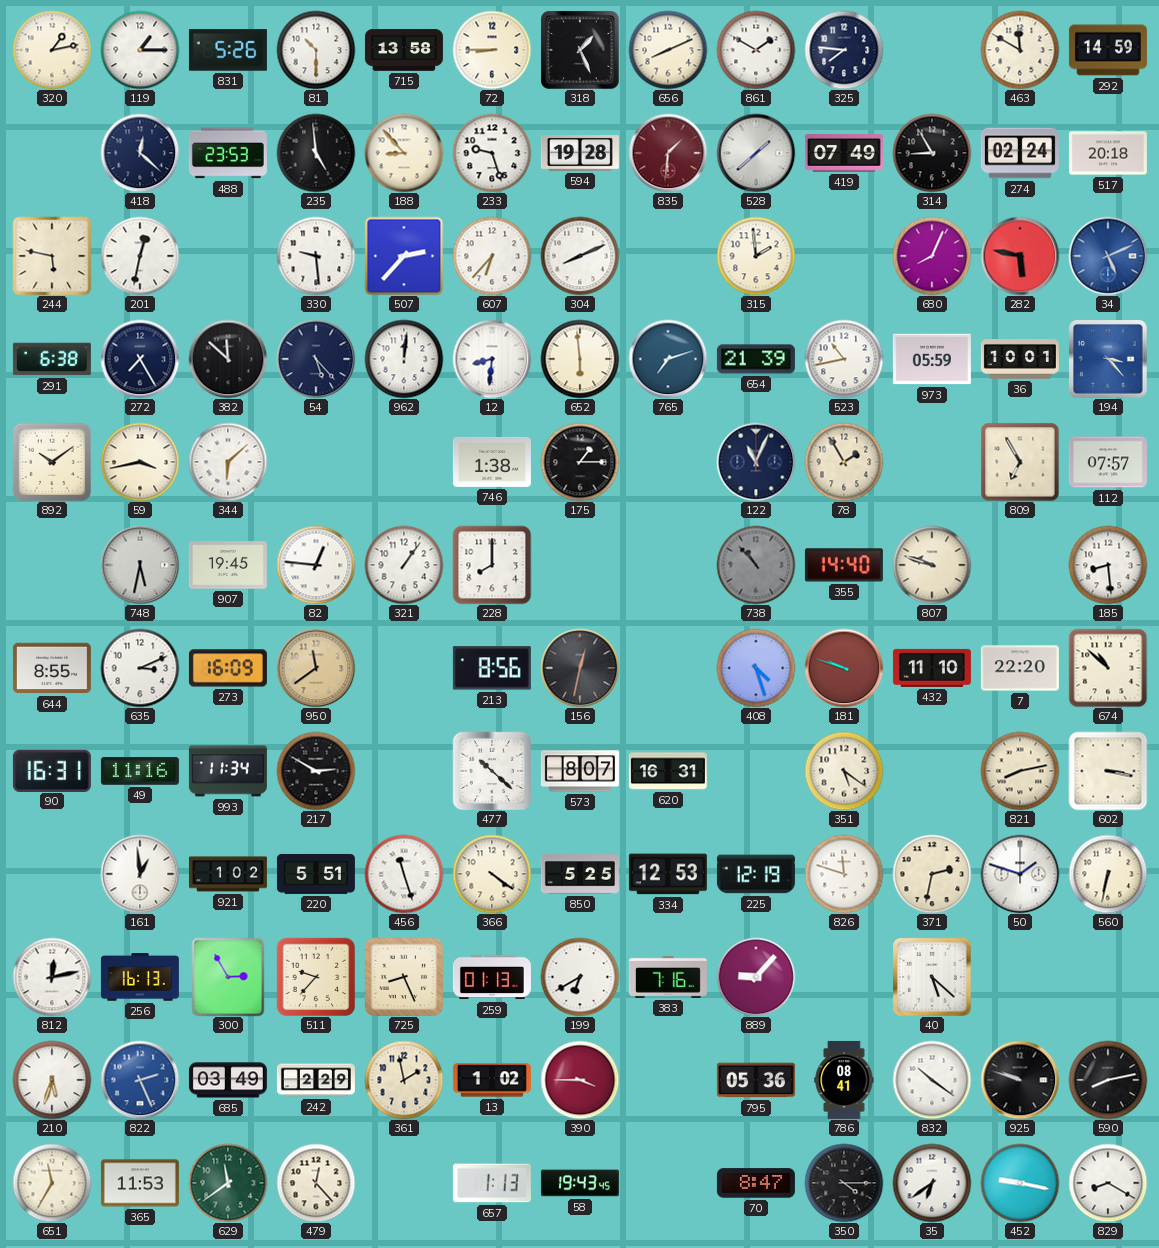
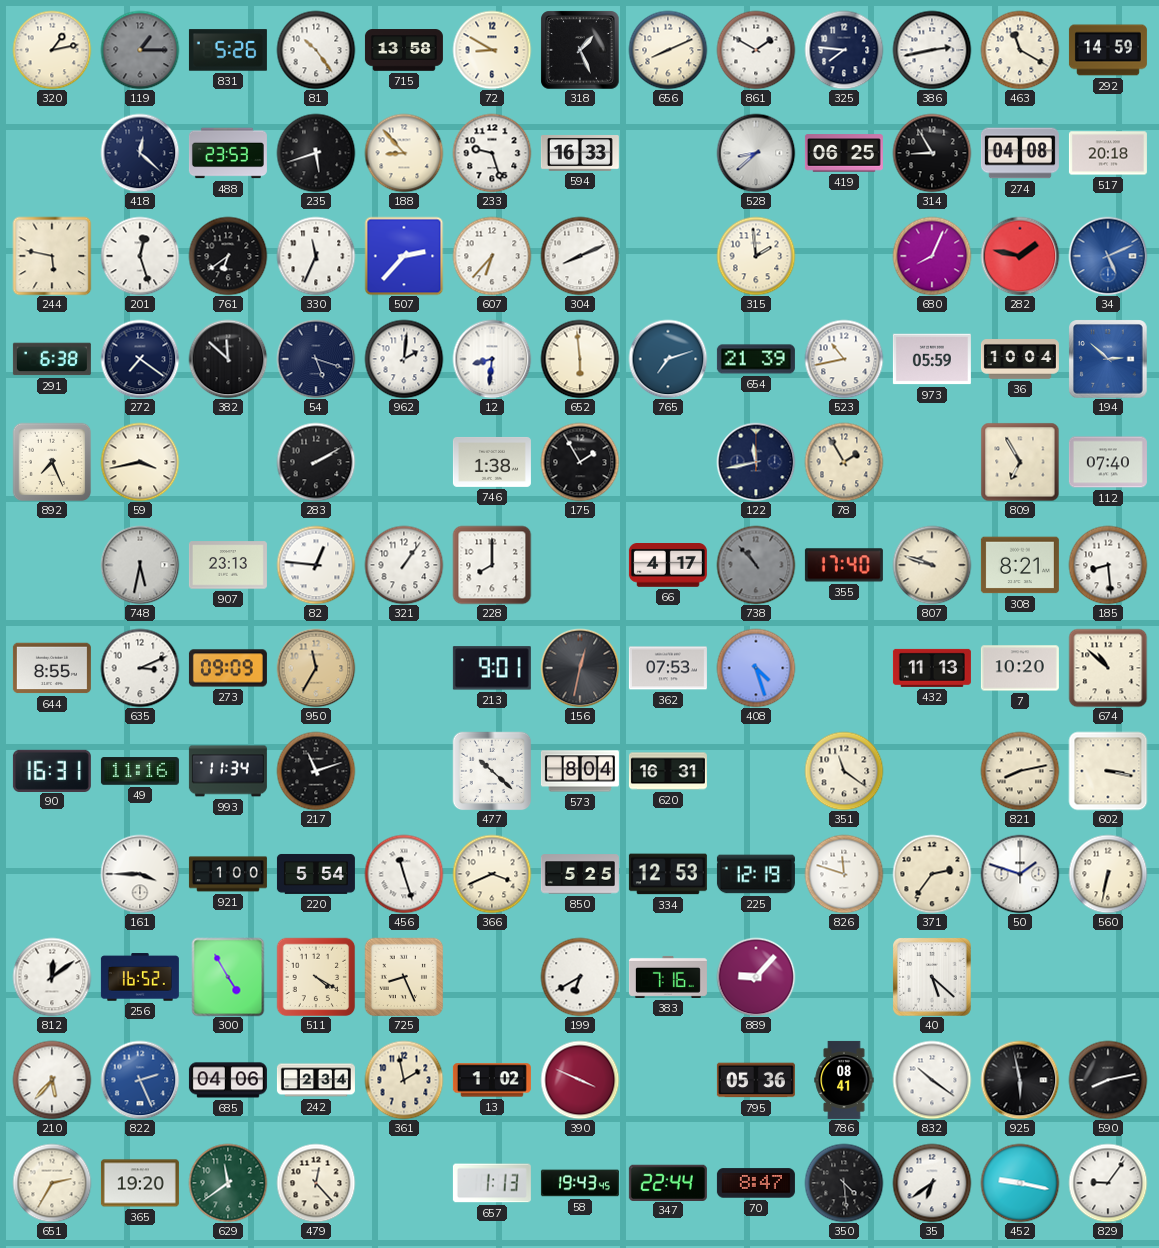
119 dial: white -> grey (140, 50)
81: 10:30 -> 10:24 (316, 50)
72: 8:45 -> 8:50 (492, 50)
386: none -> 2:43 (932, 50)
463: 11:50 -> 11:20 (1020, 50)
235: 4:59 -> 5:42 (316, 153)
594: 19:28 -> 16:33 (580, 154)
835: 1:31 -> none (668, 153)
528: 1:38 -> 8:38 (756, 153)
419: 07:49 -> 06:25 (844, 153)
274: 02:24 -> 04:08 (1020, 153)
201: 12:32 -> 12:27 (140, 256)
761: none -> 6:39 (228, 256)
330: 9:29 -> 11:34 (316, 256)
282: 5:47 -> 1:47 (1020, 256)
272: 7:25 -> 7:21 (140, 359)
54: 5:23 -> 5:18 (316, 359)
962: 12:01 -> 2:01 (404, 359)
36: 10:01 -> 10:04 (1020, 360)
194: 3:23 -> 2:52 (1108, 359)
892: 10:09 -> 7:26 (52, 462)
344: 6:08 -> none (228, 462)
283: none -> 2:10 (316, 462)
175: 1:15 -> 1:55 (580, 462)
122: 11:04 -> 11:43 (756, 462)
112: 07:57 -> 07:40 (1108, 462)
907: 19:45 -> 23:13 (228, 565)
66: none -> 4:17 (668, 566)
355: 14:40 -> 17:40 (844, 565)
308: none -> 8:21 (1020, 565)
273: 16:09 -> 09:09 (228, 668)
950: 11:39 -> 11:35 (316, 668)
213: 8:56 -> 9:01 (492, 668)
362: none -> 07:53 (668, 668)
181: 9:48 -> none (844, 668)
432: 11:10 -> 11:13 (932, 668)
7: 22:20 -> 10:20 (1020, 668)
217: 2:50 -> 11:12 (316, 771)
573: 8:07 -> 8:04 (580, 771)
351: 5:21 -> 11:21 (844, 771)
161: 12:59 -> 3:45 (140, 874)
921: 1:02 -> 1:00 (228, 874)
220: 5:51 -> 5:54 (316, 874)
366: 4:21 -> 3:41 (492, 874)
371: 2:32 -> 2:36 (932, 874)
812: 12:13 -> 12:09 (52, 977)
256: 16:13 -> 16:52 (140, 977)
300: 2:55 -> 4:55 (228, 977)
511: 9:37 -> 4:20 (316, 977)
259: 01:13 -> none (492, 977)
210: 5:33 -> 5:37 (52, 1080)
685: 03:49 -> 04:06 (228, 1080)
242: 2:29 -> 2:34 (316, 1080)
390: 3:45 -> 3:49 (580, 1080)
925: 9:48 -> 5:58 (1020, 1080)
651: 11:35 -> 2:35 (52, 1183)
365: 11:53 -> 19:20 (140, 1183)
347: none -> 22:44 (668, 1182)
350: 4:15 -> 4:29 (844, 1183)
829: 8:20 -> 9:06 (1108, 1183)
